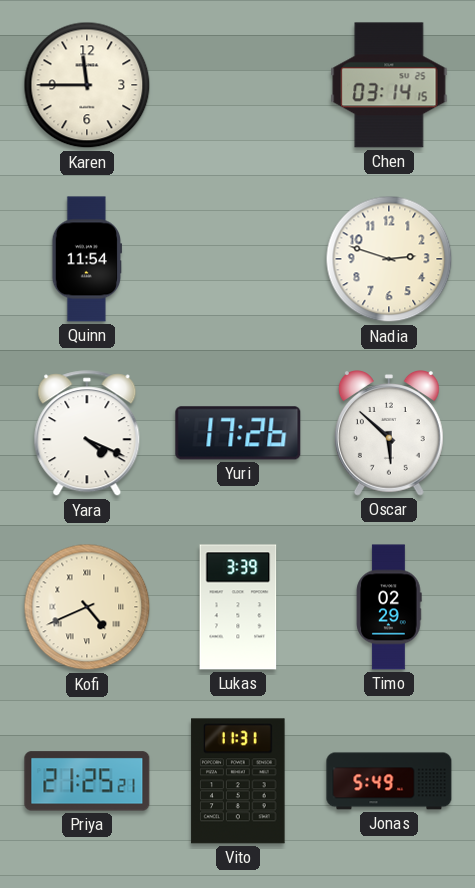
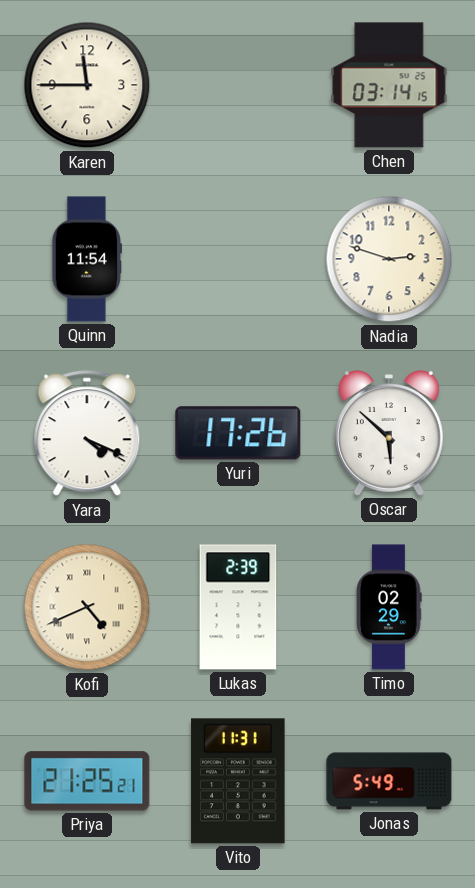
Lukas: 3:39 -> 2:39 (238, 607)
